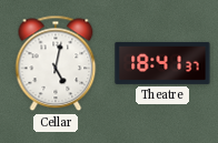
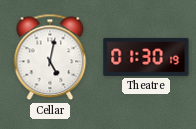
Theatre: 18:41 -> 01:30 (146, 57)
